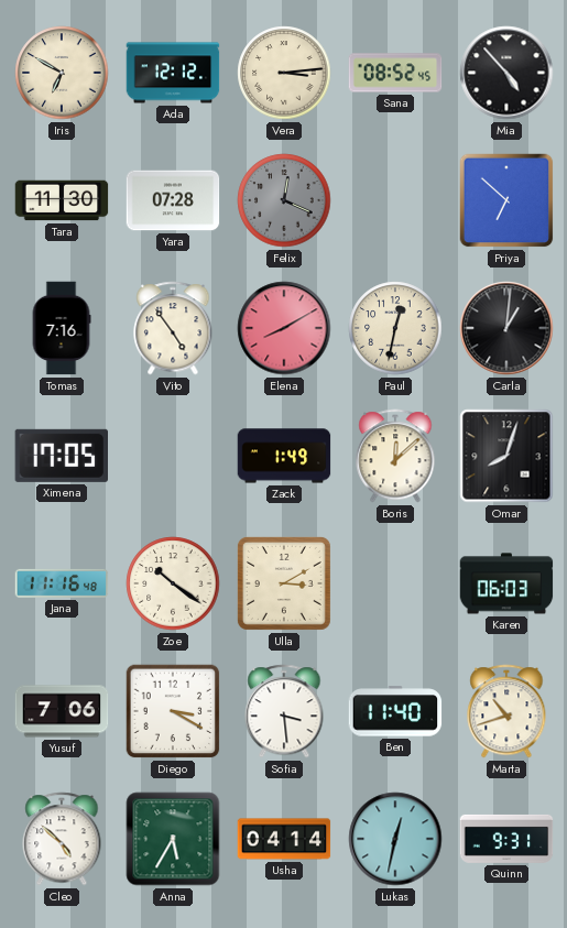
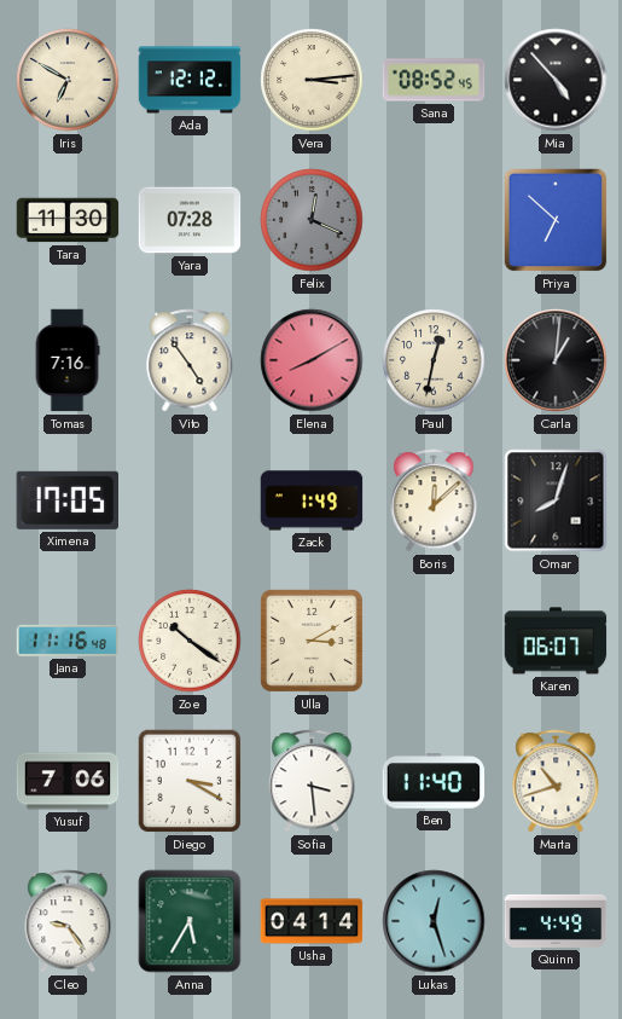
Karen: 06:03 -> 06:07 (556, 641)
Cleo: 4:52 -> 9:24 (68, 921)
Lukas: 12:32 -> 12:27 (434, 921)
Quinn: 9:31 -> 4:49 (556, 921)
